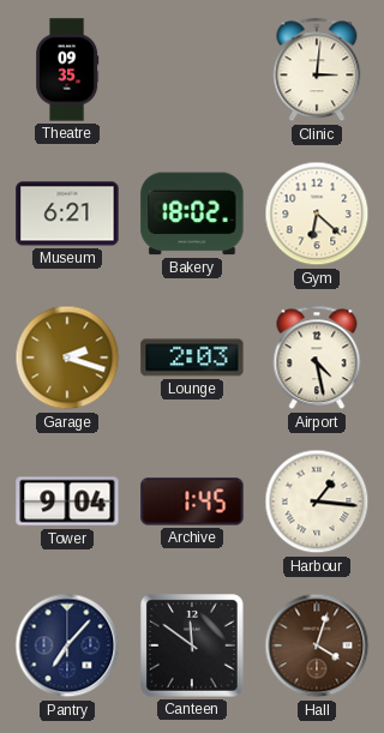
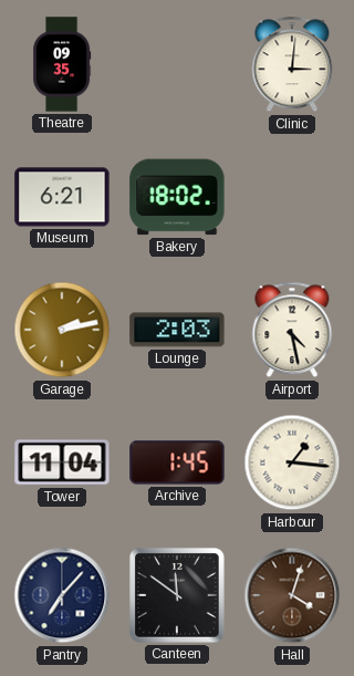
Gym: 6:22 -> none (317, 214)
Garage: 2:18 -> 2:13 (62, 330)
Tower: 9:04 -> 11:04 (62, 462)
